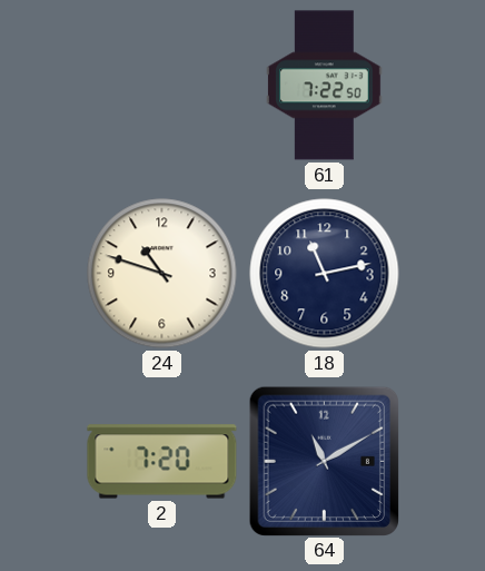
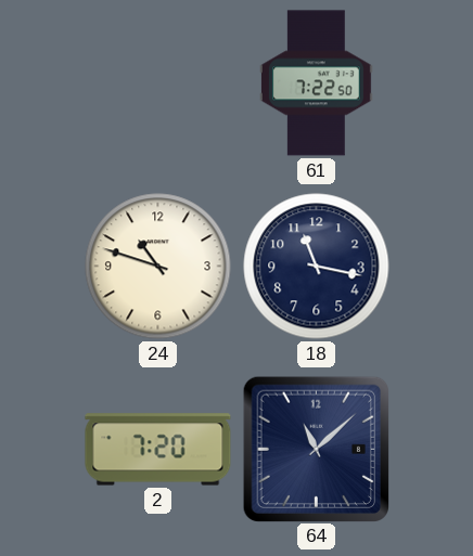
18: 11:13 -> 11:17 (317, 267)
64: 11:10 -> 11:08 (316, 449)
